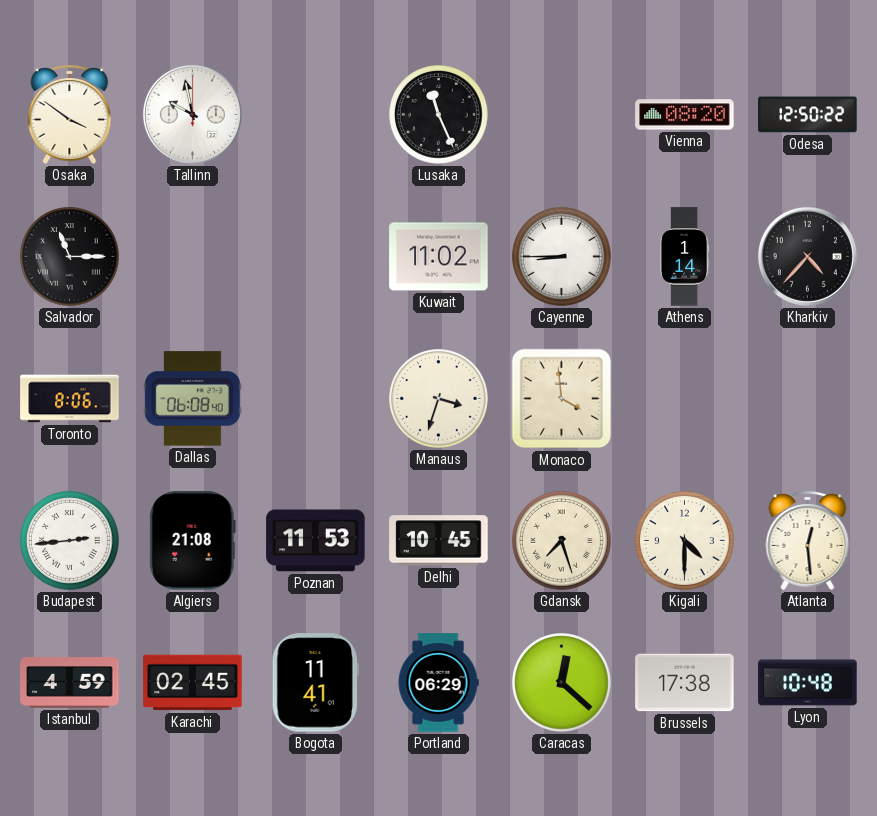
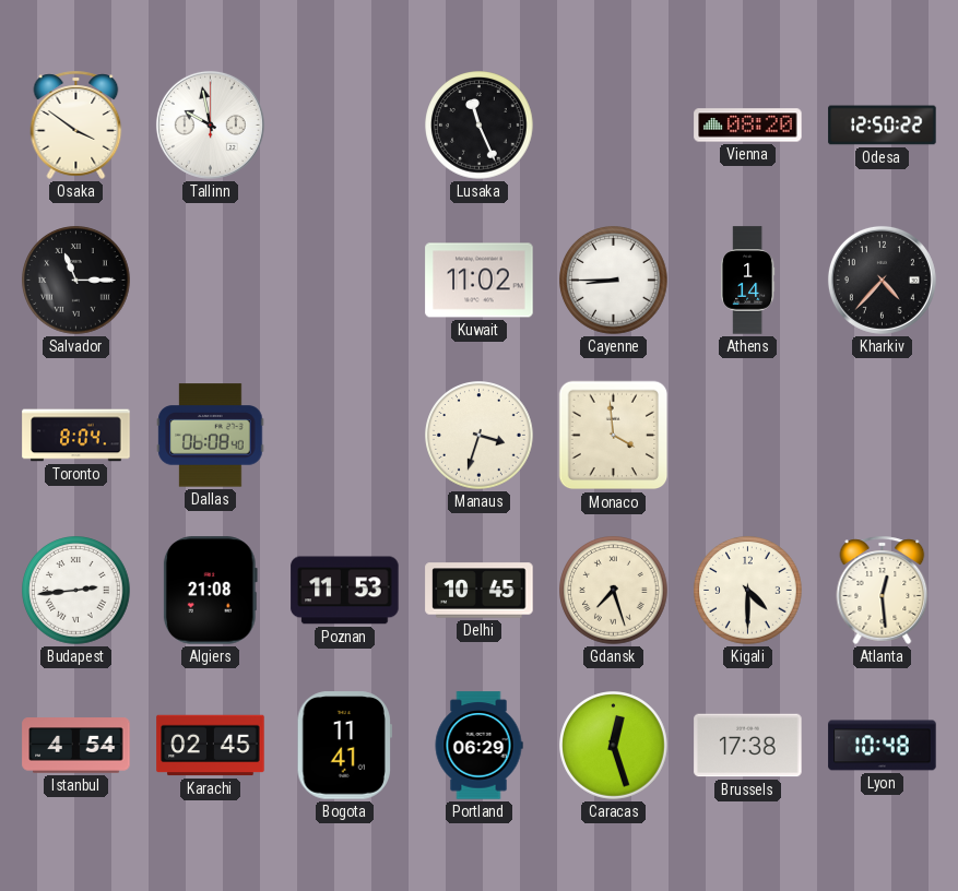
Toronto: 8:06 -> 8:04 (76, 436)
Istanbul: 4:59 -> 4:54 (76, 746)
Caracas: 12:22 -> 12:27 (614, 746)
